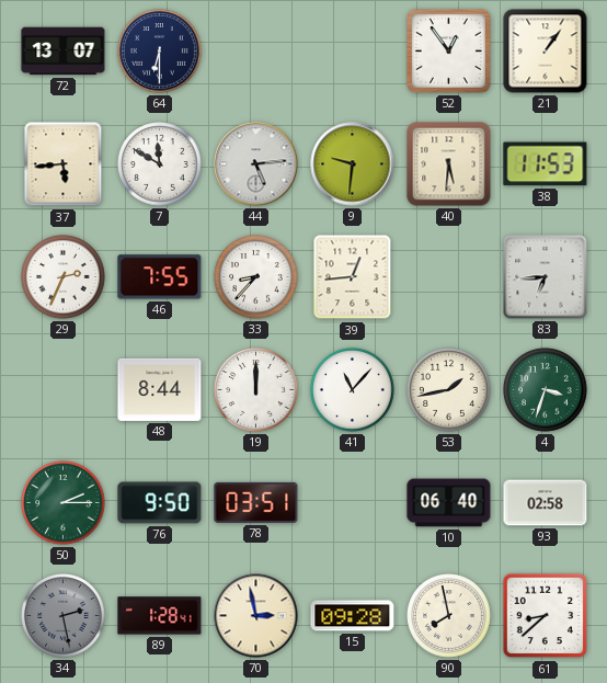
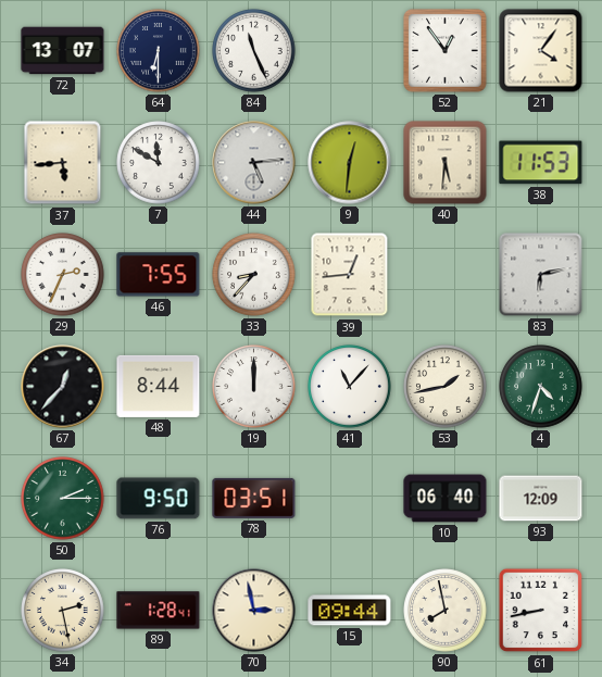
84: none -> 11:26 (254, 51)
21: 1:06 -> 4:06 (541, 51)
9: 9:31 -> 12:31 (350, 163)
83: 6:44 -> 6:13 (541, 275)
67: none -> 12:37 (63, 387)
4: 3:33 -> 4:33 (541, 387)
93: 02:58 -> 12:09 (541, 499)
34 dial: grey -> cream (63, 611)
15: 09:28 -> 09:44 (350, 611)
61: 8:38 -> 8:43 (541, 611)
